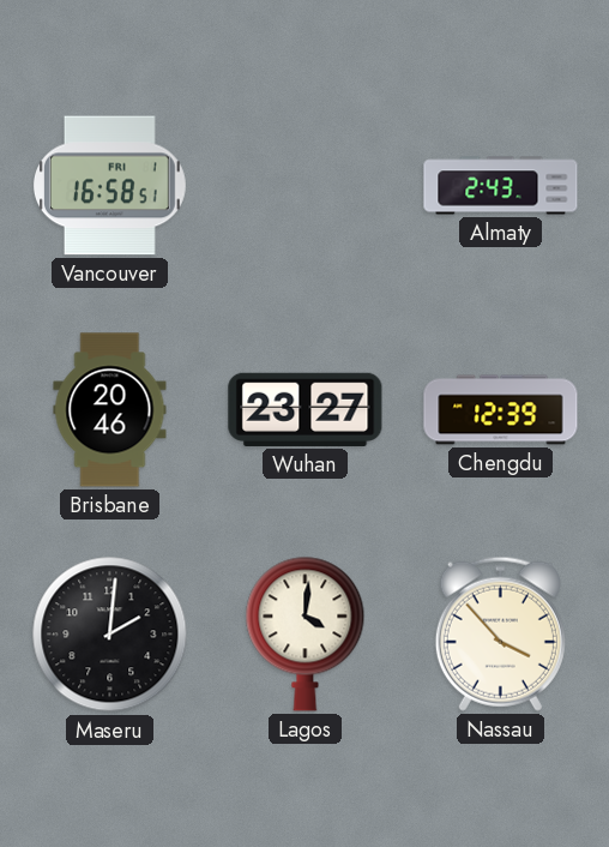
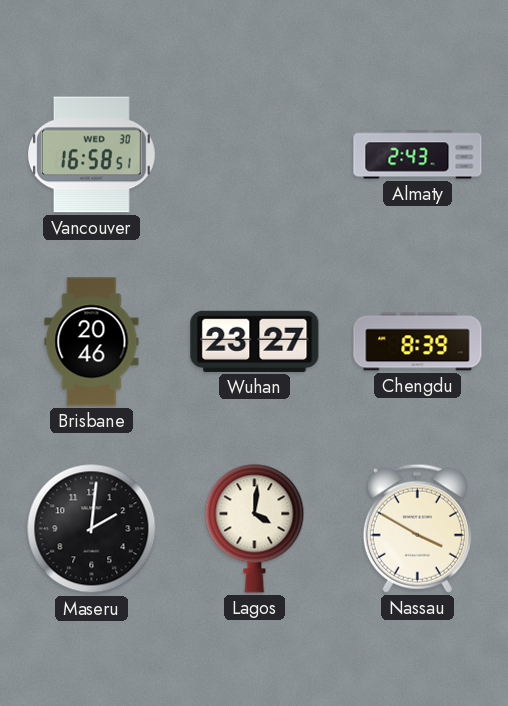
Vancouver date: FRI 1 -> WED 30 (91, 155)
Chengdu: 12:39 -> 8:39 (418, 342)
Nassau: 3:53 -> 3:50 (417, 528)
